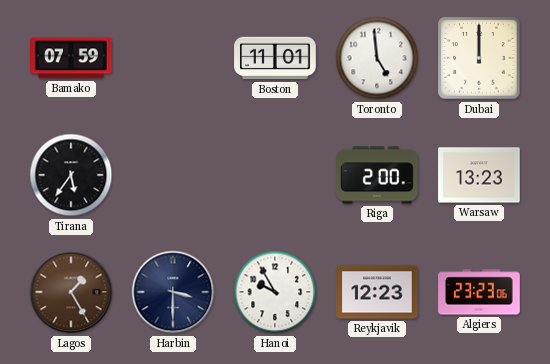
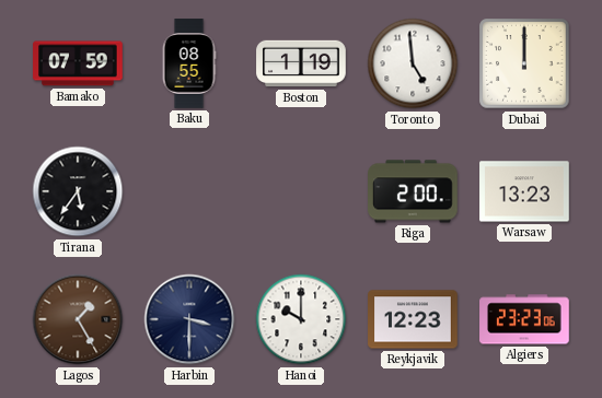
Baku: none -> 08:55 (189, 63)
Boston: 11:01 -> 1:19 (301, 63)
Hanoi: 9:55 -> 10:00 (301, 319)
